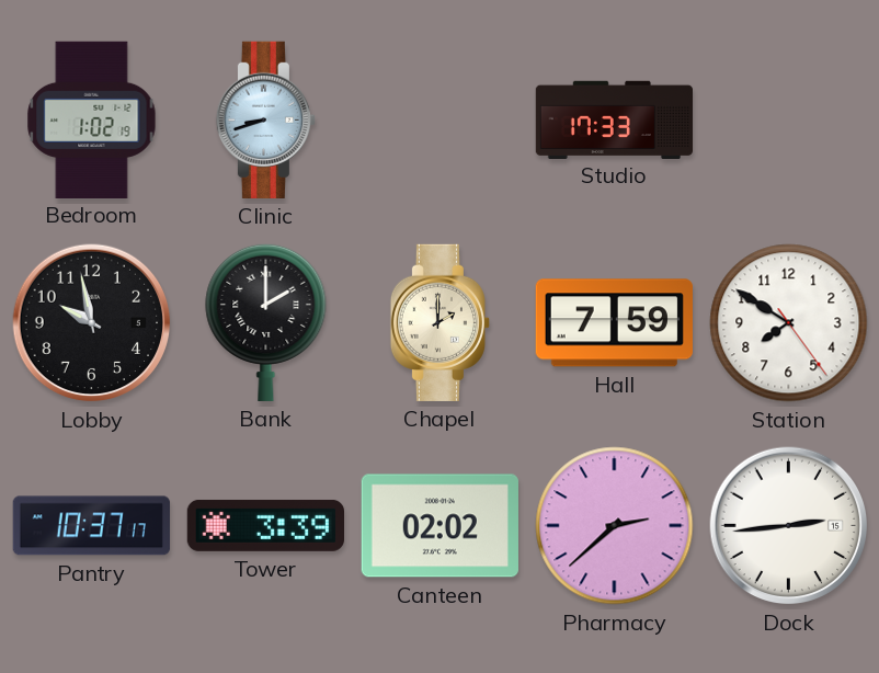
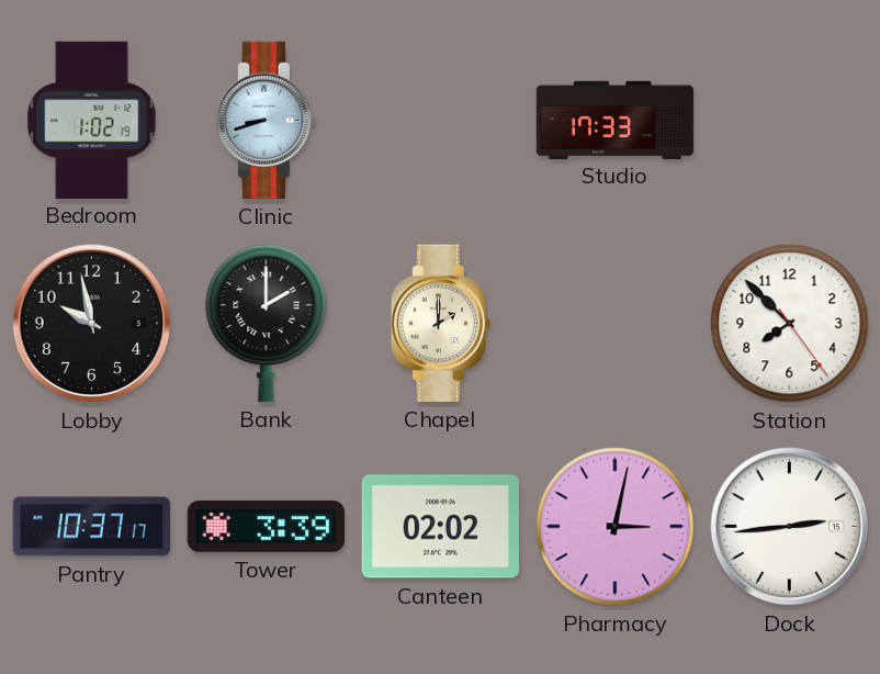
Hall: 7:59 -> none (614, 323)
Station: 7:50 -> 7:52 (790, 324)
Pharmacy: 2:38 -> 3:02 (616, 527)
